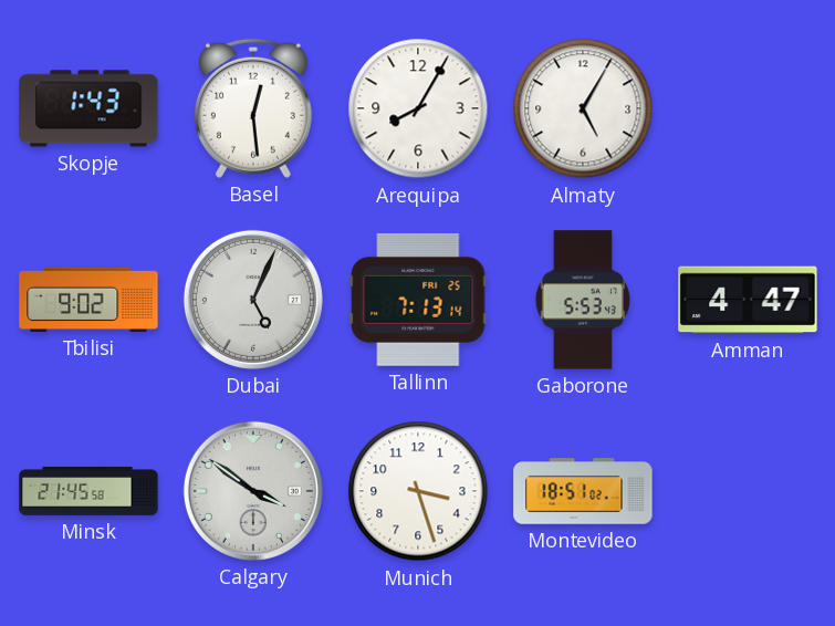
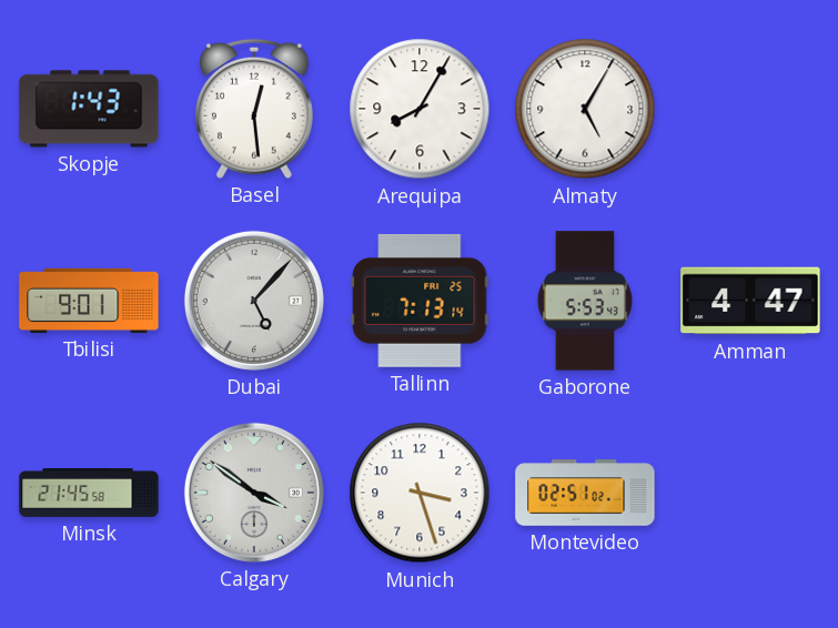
Tbilisi: 9:02 -> 9:01 (89, 301)
Dubai: 5:04 -> 5:07 (254, 301)
Montevideo: 18:51 -> 02:51 (585, 493)
